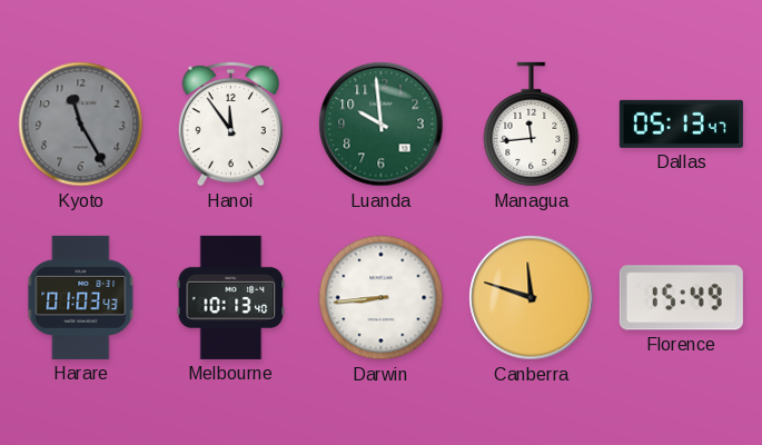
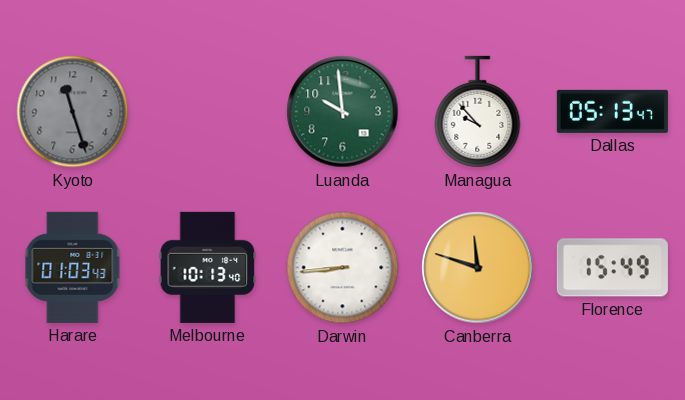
Kyoto: 11:25 -> 11:27 (73, 112)
Hanoi: 11:54 -> none (231, 123)
Managua: 11:44 -> 9:53 (478, 112)
